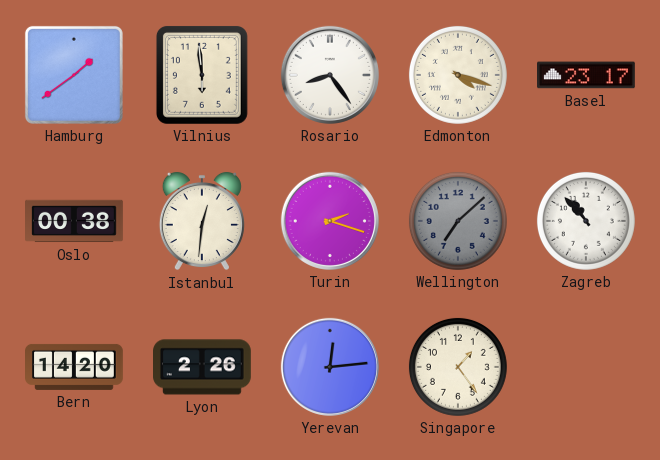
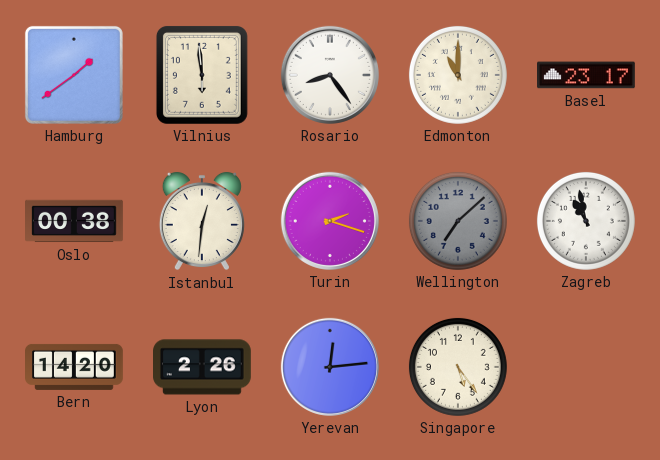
Edmonton: 4:18 -> 11:00 (458, 75)
Zagreb: 10:53 -> 10:58 (586, 221)
Singapore: 1:24 -> 5:24 (458, 367)
